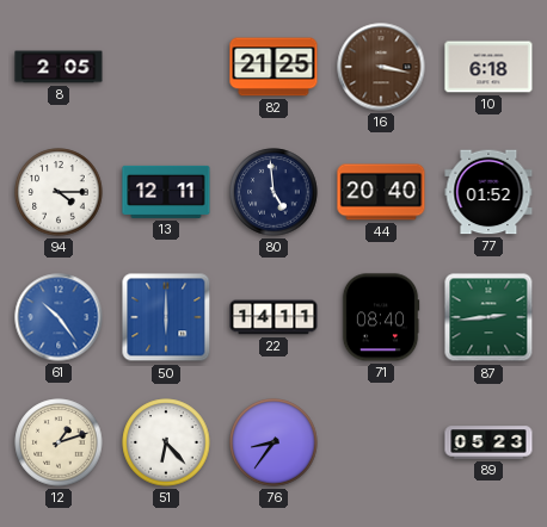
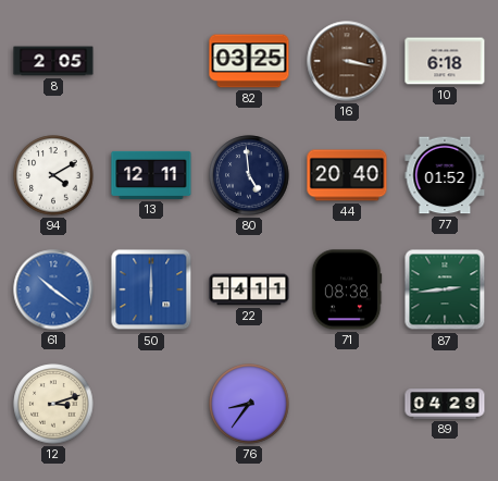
82: 21:25 -> 03:25 (249, 61)
94: 4:15 -> 4:10 (53, 175)
61: 10:24 -> 10:21 (53, 289)
71: 08:40 -> 08:38 (347, 289)
12: 1:12 -> 3:12 (53, 404)
51: 6:23 -> none (166, 442)
89: 05:23 -> 04:29 (445, 404)
